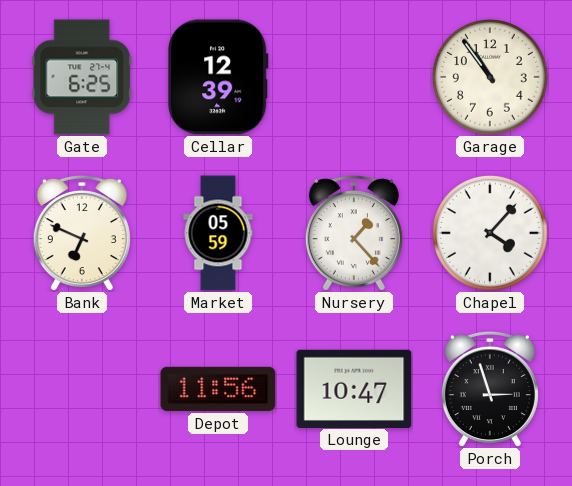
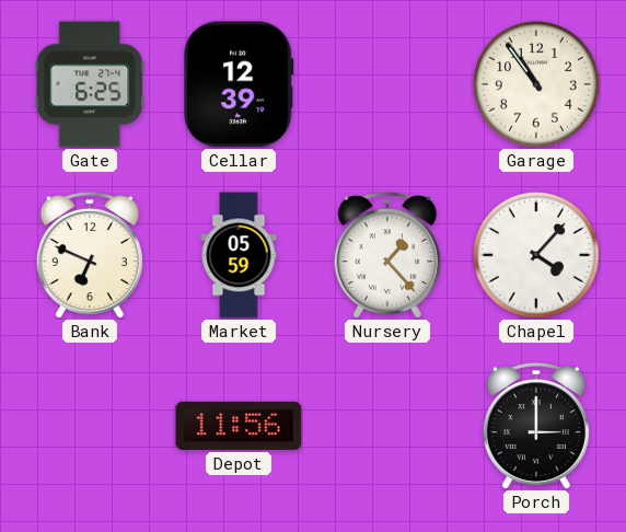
Lounge: 10:47 -> none (354, 388)
Porch: 2:57 -> 3:00 (536, 426)
